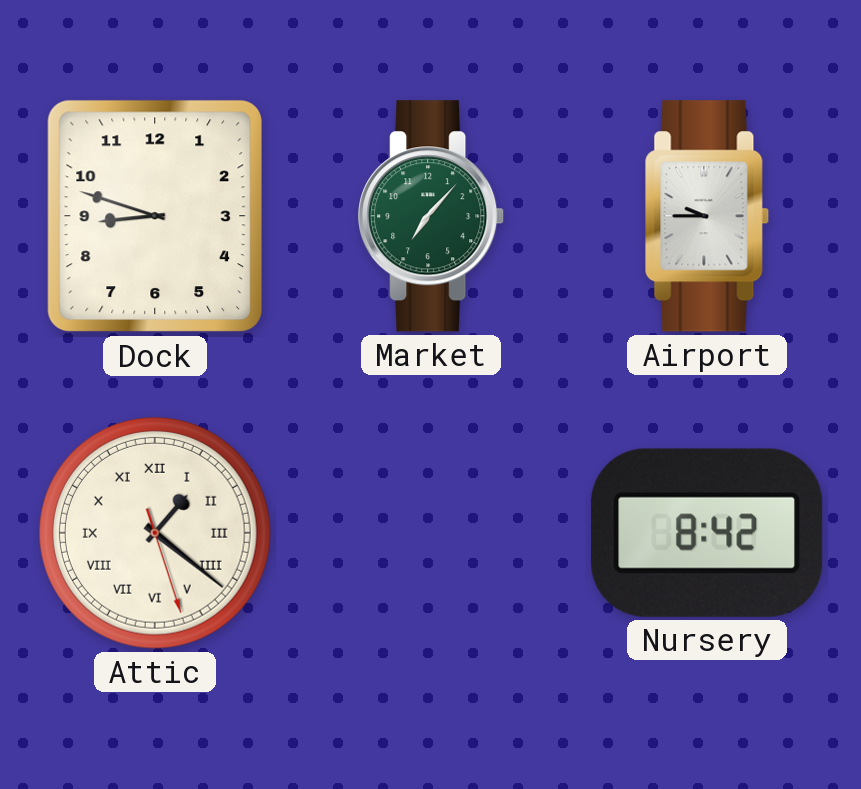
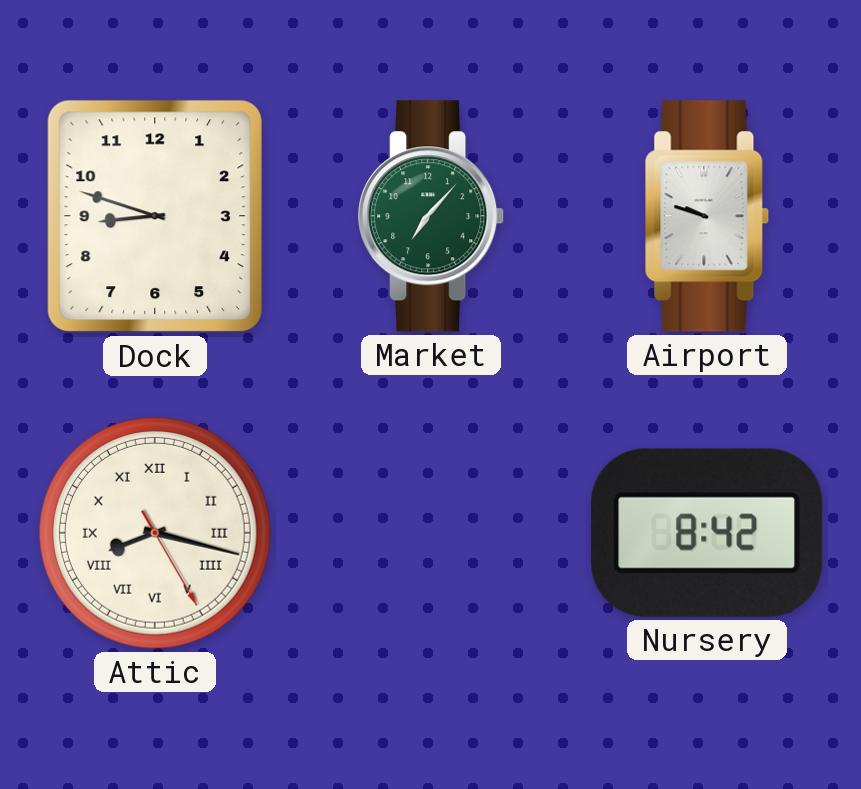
Airport: 9:45 -> 9:48 (707, 216)
Attic: 1:21 -> 8:17 (155, 533)
